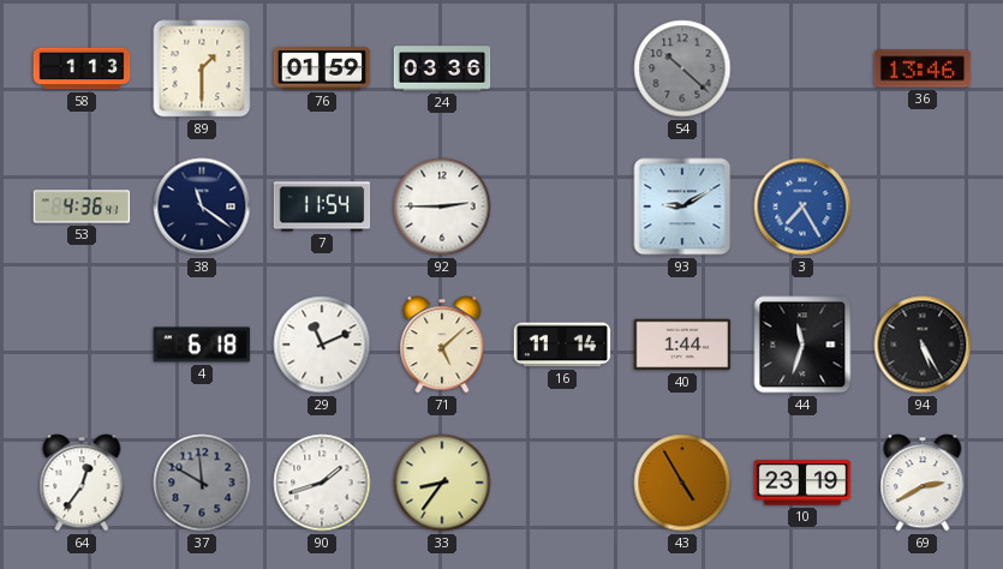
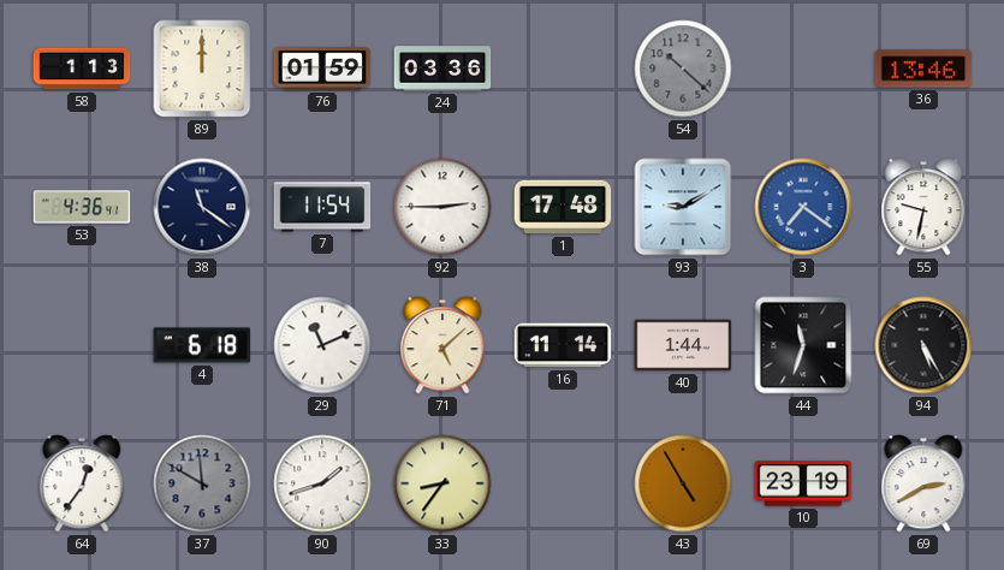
89: 1:30 -> 12:00 (202, 69)
1: none -> 17:48 (563, 207)
3: 7:25 -> 7:21 (803, 207)
55: none -> 9:32 (923, 207)
